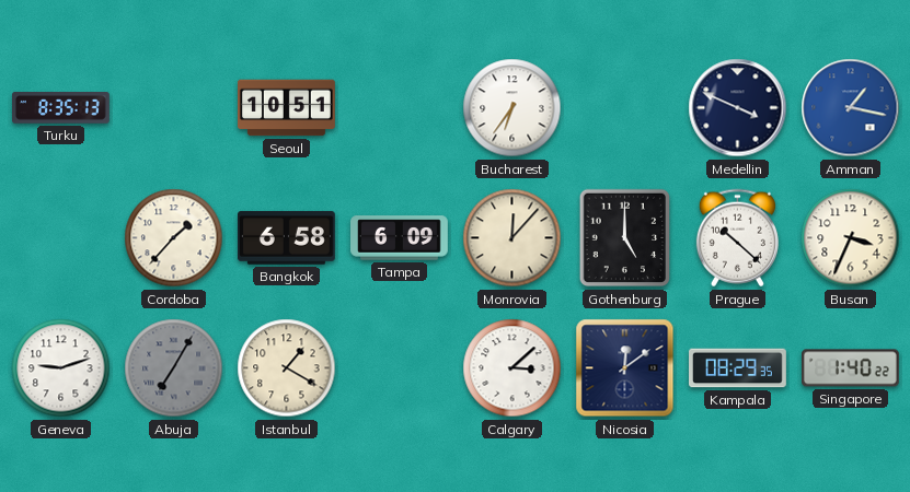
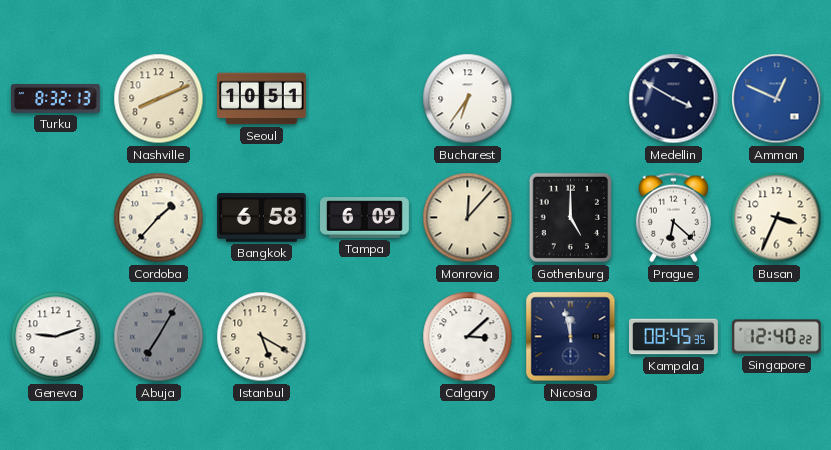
Turku: 8:35 -> 8:32 (56, 99)
Nashville: none -> 8:11 (159, 99)
Medellin: 3:49 -> 3:50 (674, 99)
Amman: 1:17 -> 12:49 (777, 99)
Prague: 10:22 -> 6:22 (673, 218)
Istanbul: 1:20 -> 5:20 (262, 337)
Nicosia: 12:09 -> 11:58 (571, 337)
Kampala: 08:29 -> 08:45 (674, 337)
Singapore: 1:40 -> 12:40 (776, 337)
